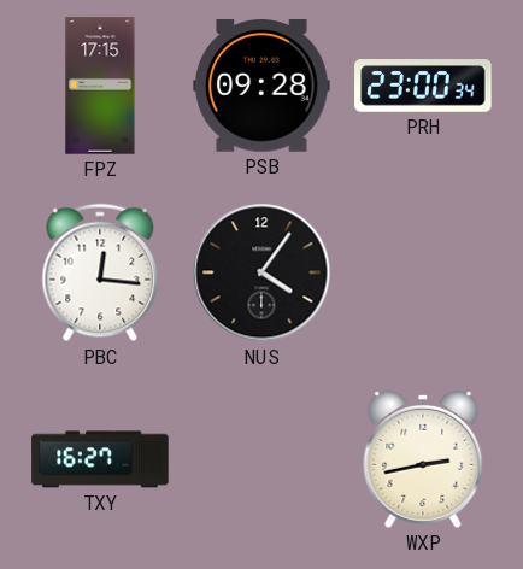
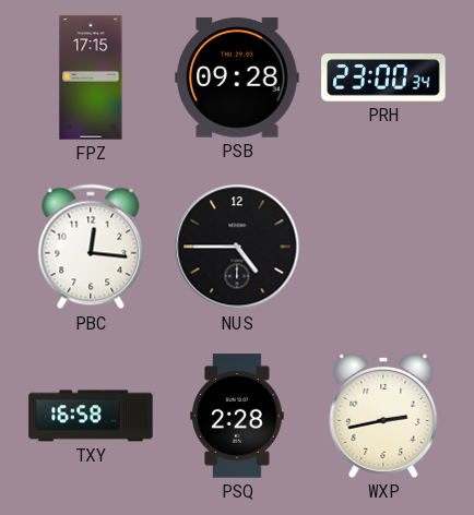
NUS: 4:06 -> 4:45 (237, 247)
TXY: 16:27 -> 16:58 (91, 416)
PSQ: none -> 2:28 (237, 416)
